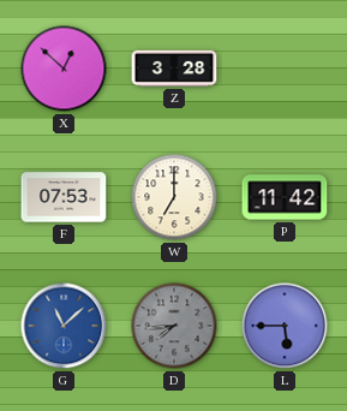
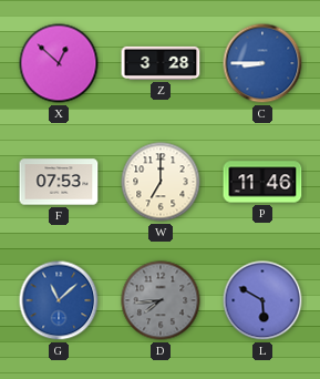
C: none -> 8:45 (262, 63)
P: 11:42 -> 11:46 (262, 182)
L: 5:45 -> 5:50 (262, 300)
